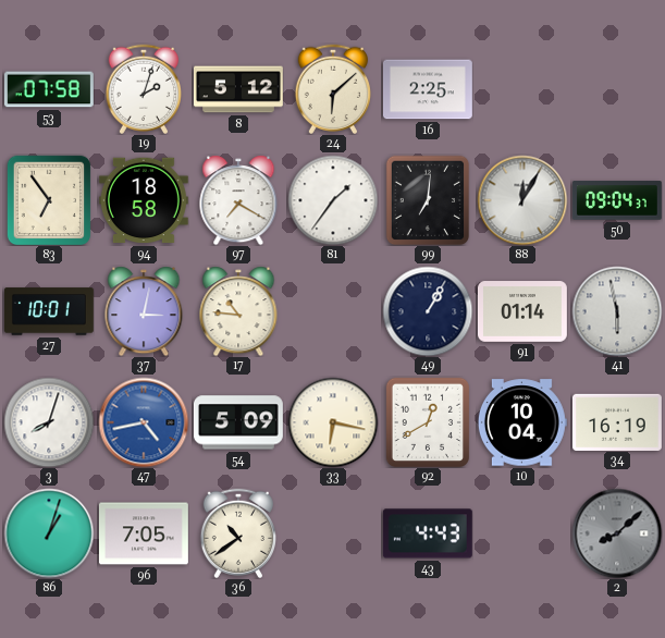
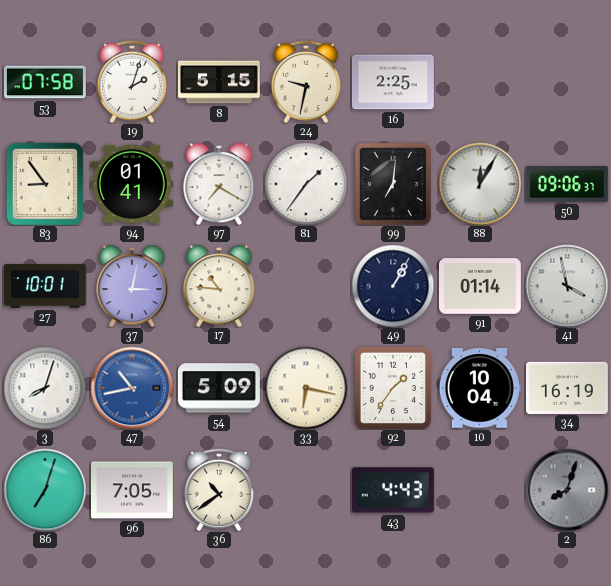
8: 5:12 -> 5:15 (219, 82)
24: 6:08 -> 9:32 (305, 82)
83: 6:54 -> 8:54 (45, 184)
94: 18:58 -> 01:41 (132, 184)
50: 09:04 -> 09:06 (567, 184)
41: 5:58 -> 3:58 (567, 286)
47: 4:43 -> 10:43 (132, 388)
92: 12:40 -> 1:36 (393, 388)
86: 1:03 -> 7:03 (45, 490)
2: 8:08 -> 8:03 (567, 490)
